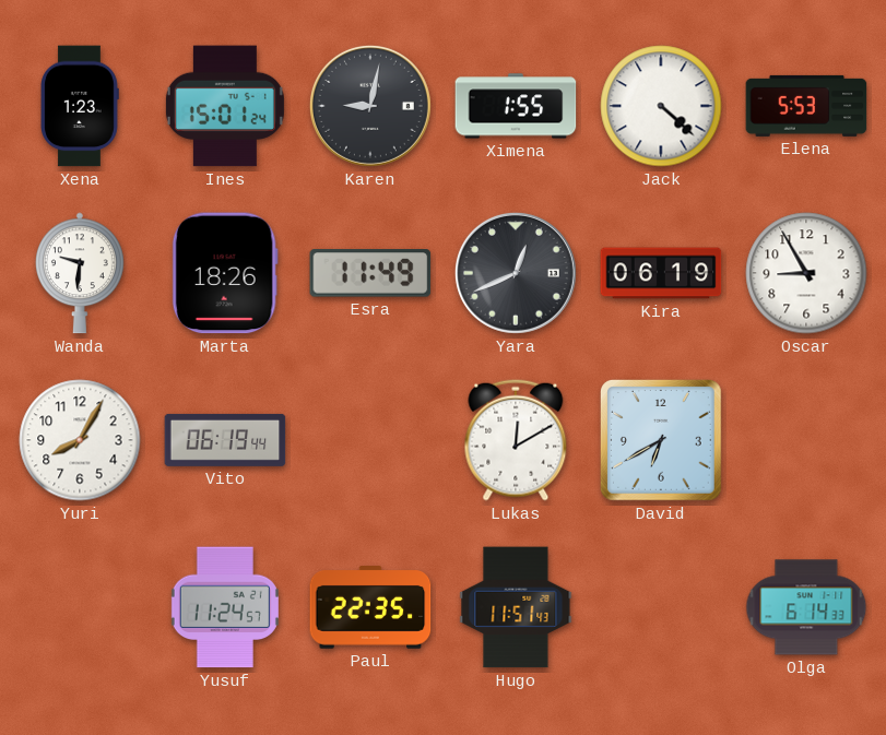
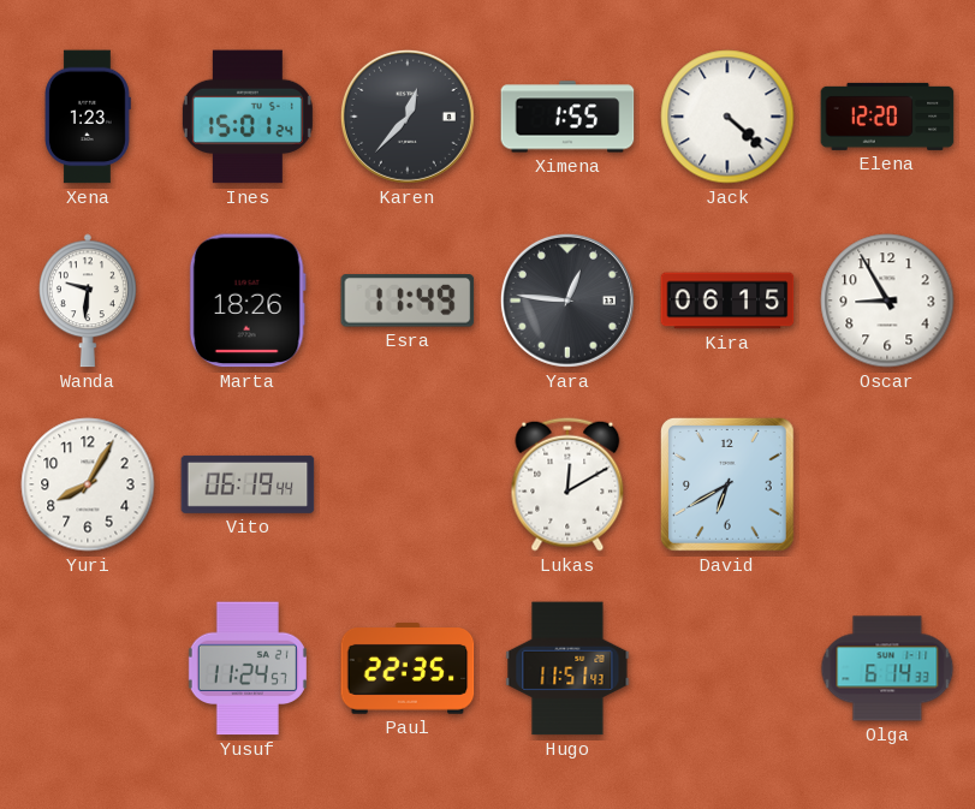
Karen: 9:02 -> 12:37 (408, 117)
Elena: 5:53 -> 12:20 (887, 117)
Yara: 12:41 -> 12:46 (567, 301)
Kira: 06:19 -> 06:15 (727, 301)
